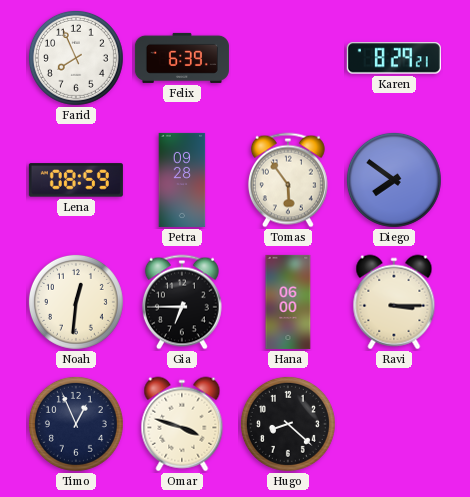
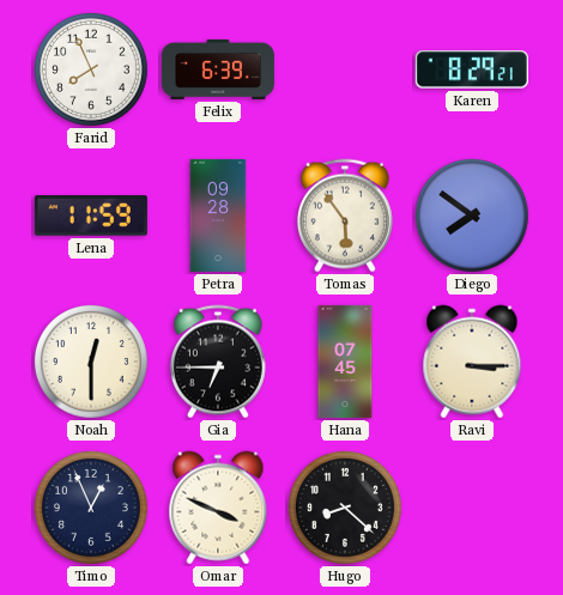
Lena: 08:59 -> 11:59 (91, 215)
Noah: 12:31 -> 12:30 (91, 362)
Hana: 06:00 -> 07:45 (345, 362)
Omar: 3:48 -> 3:49 (218, 508)
